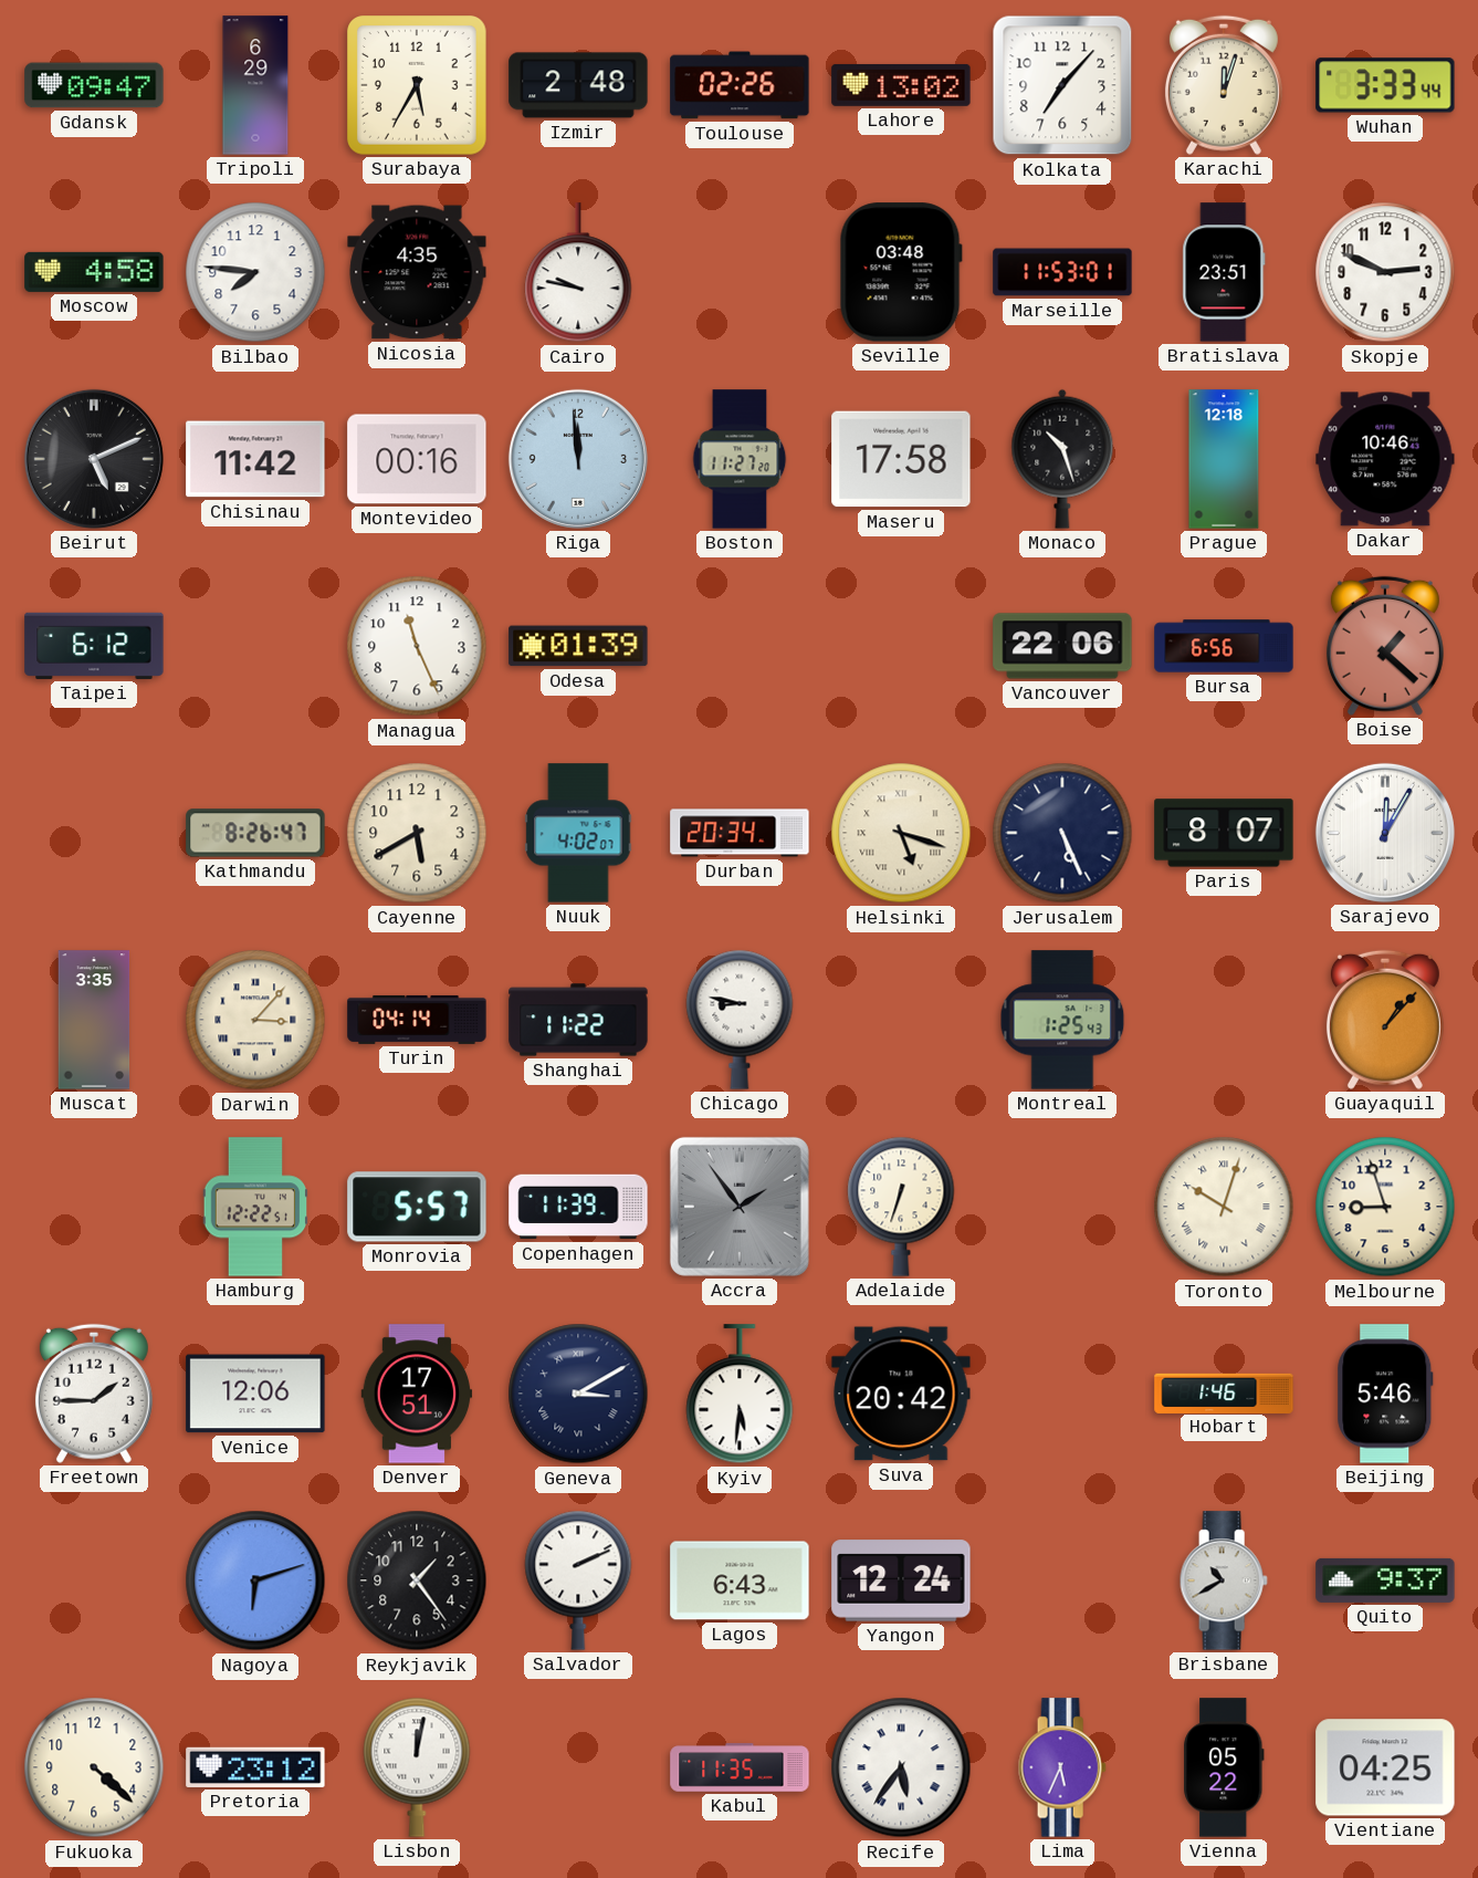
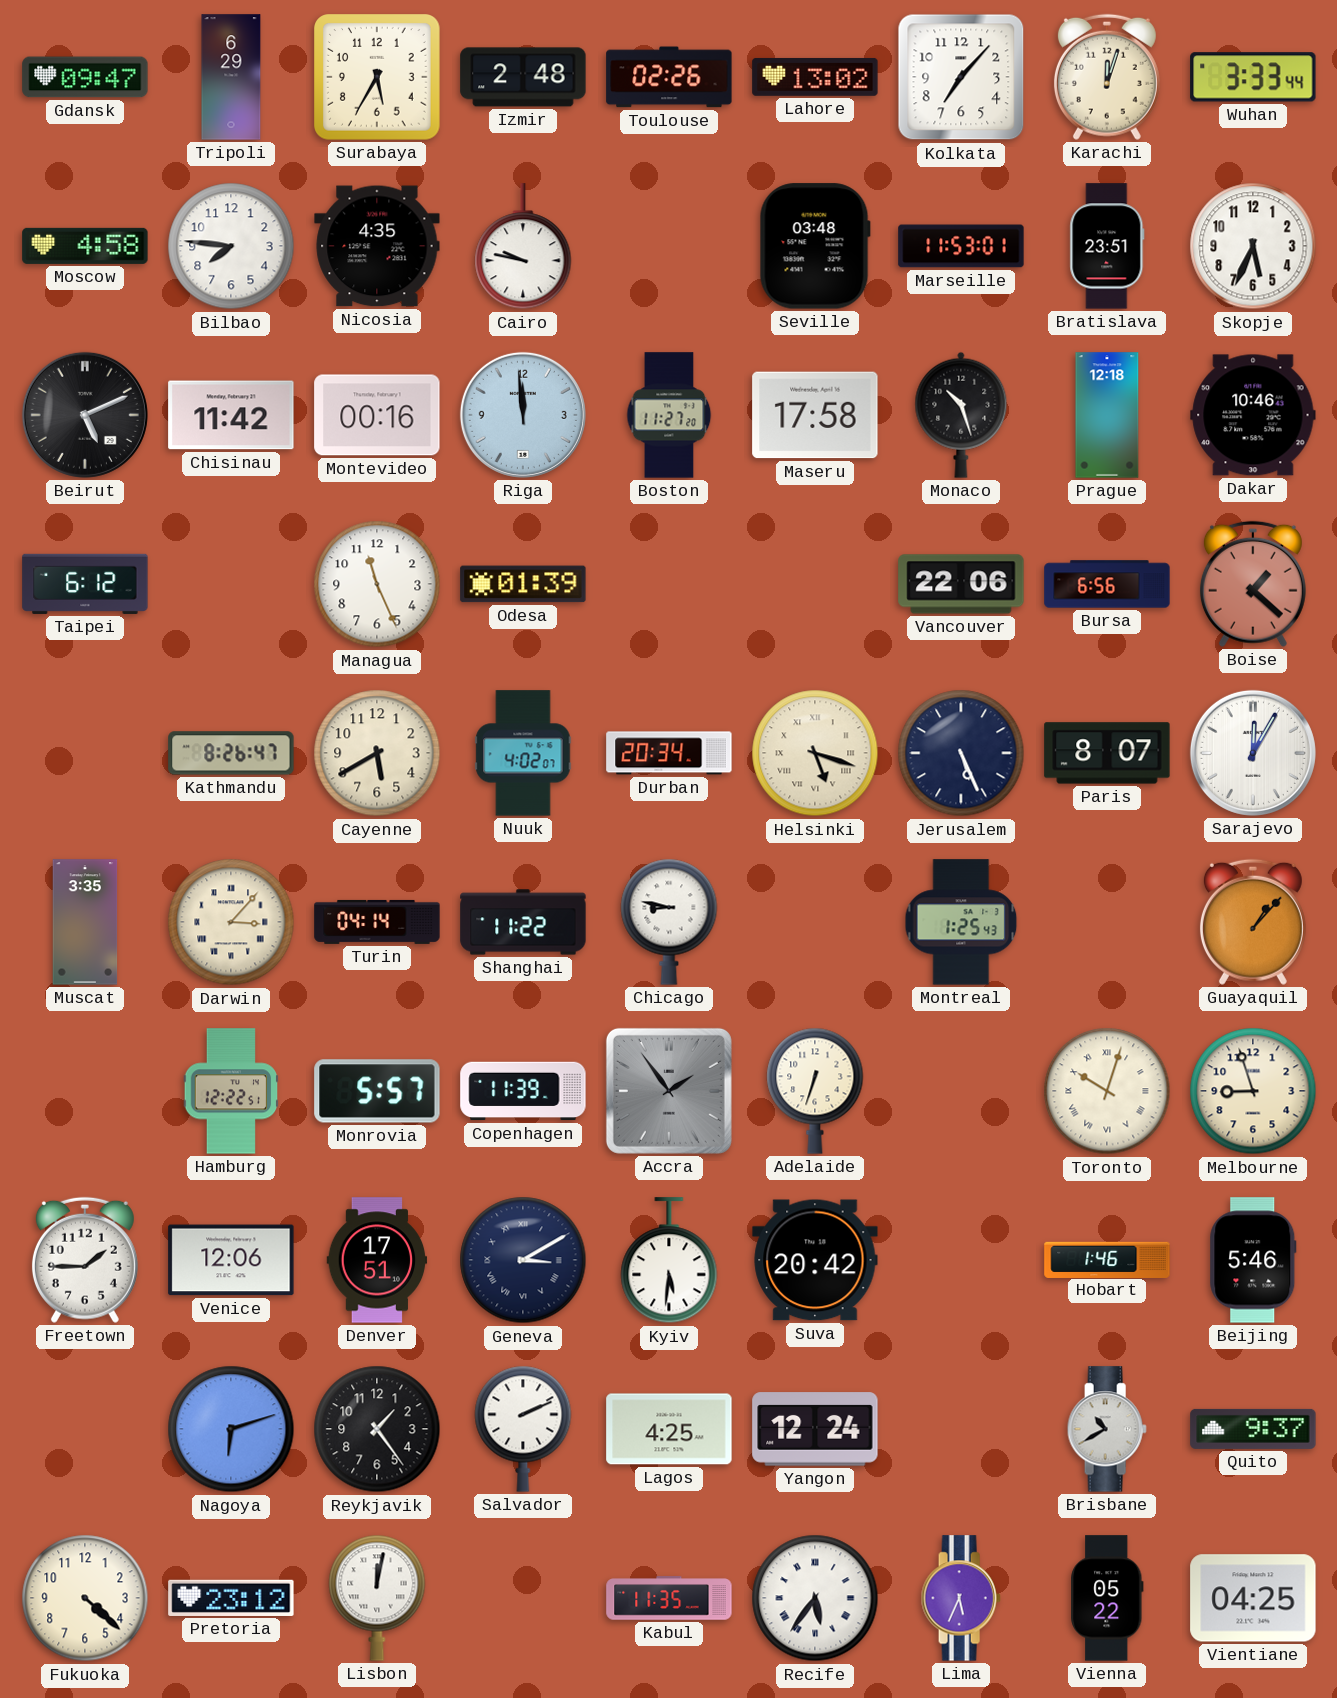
Skopje: 2:49 -> 5:34 (1253, 246)
Lagos: 6:43 -> 4:25 (669, 1429)
